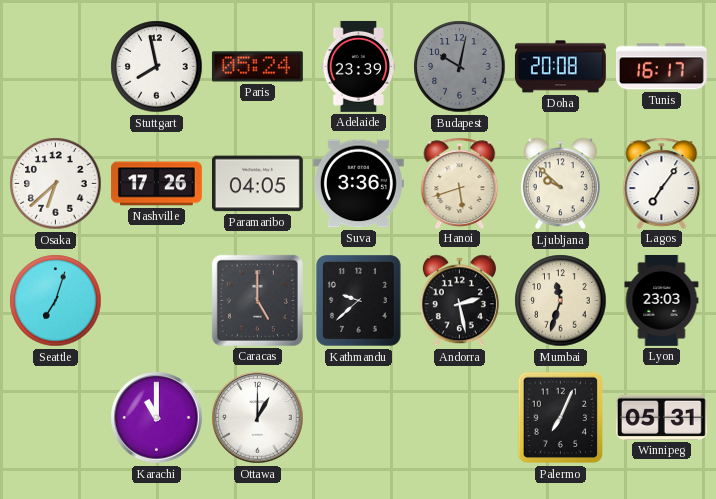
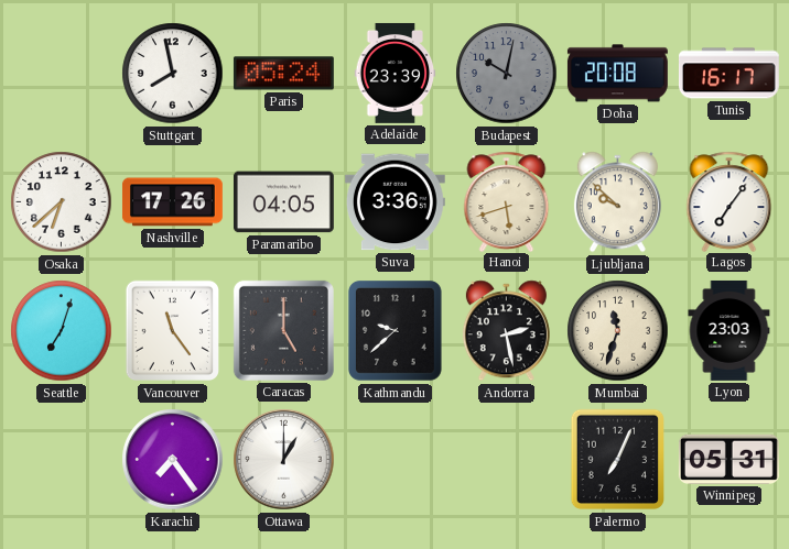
Vancouver: none -> 11:24 (172, 331)
Karachi: 11:00 -> 7:24 (173, 460)
